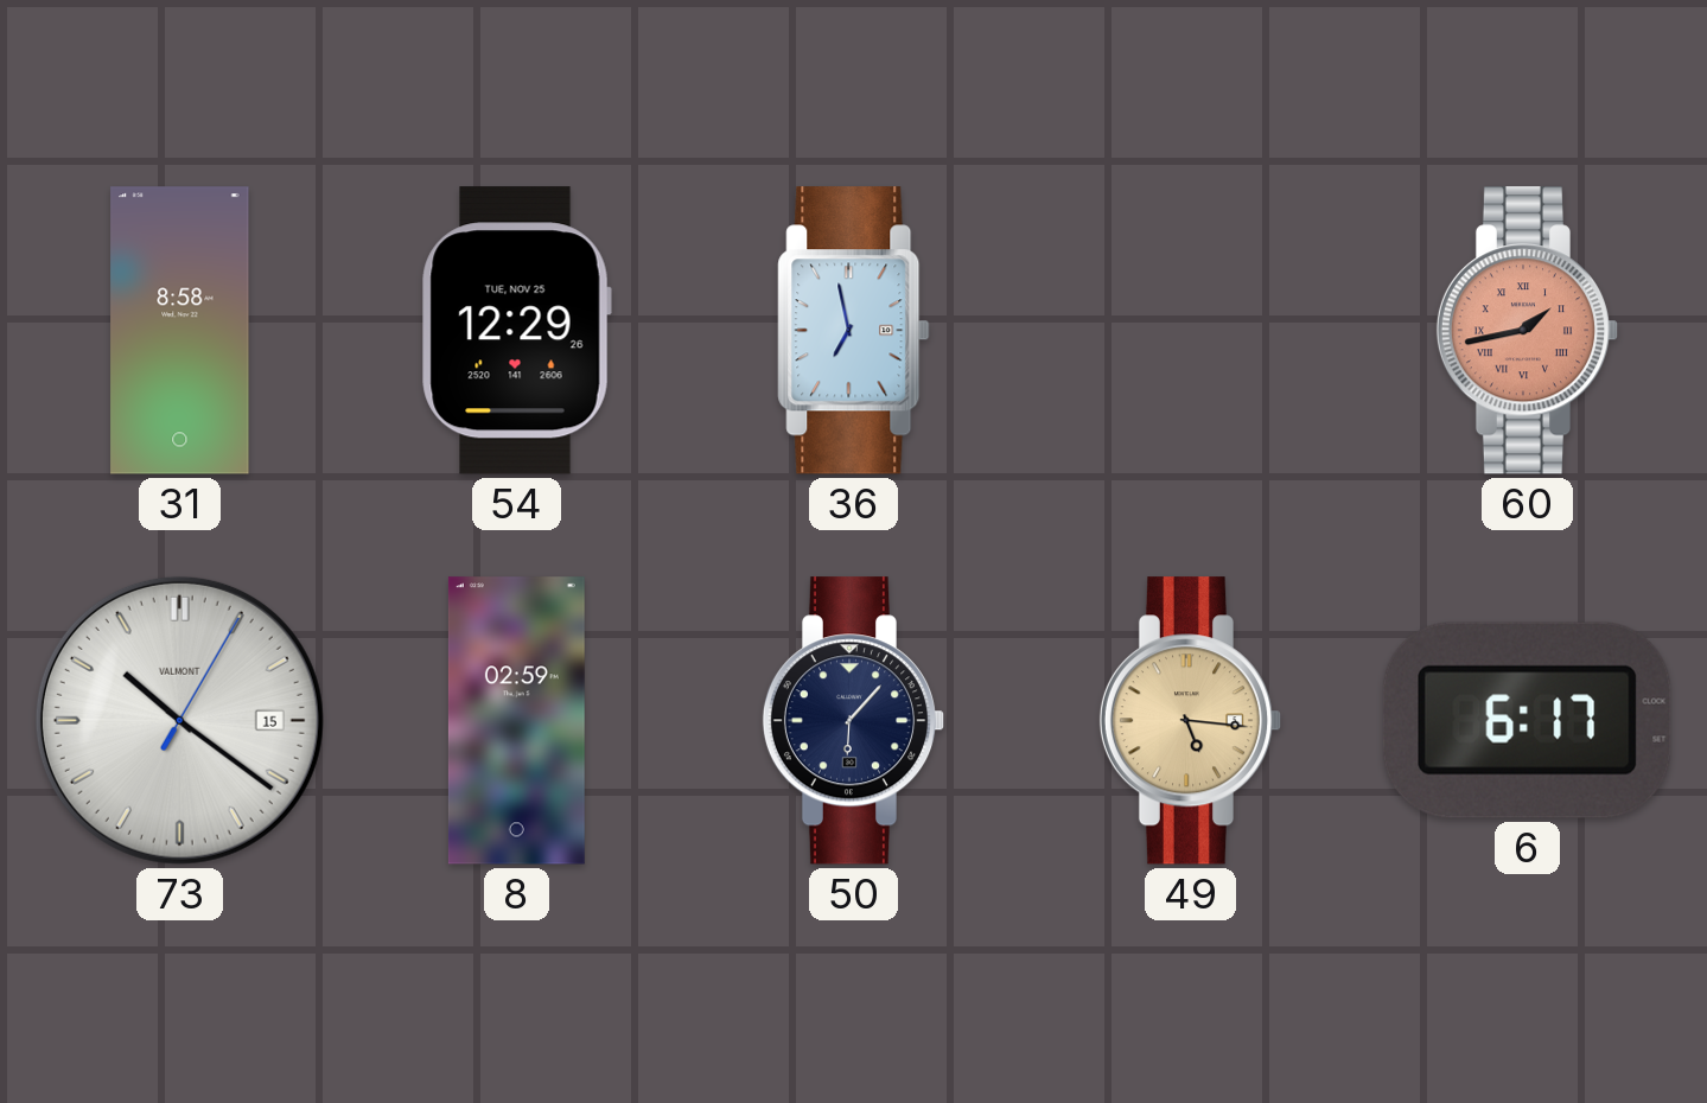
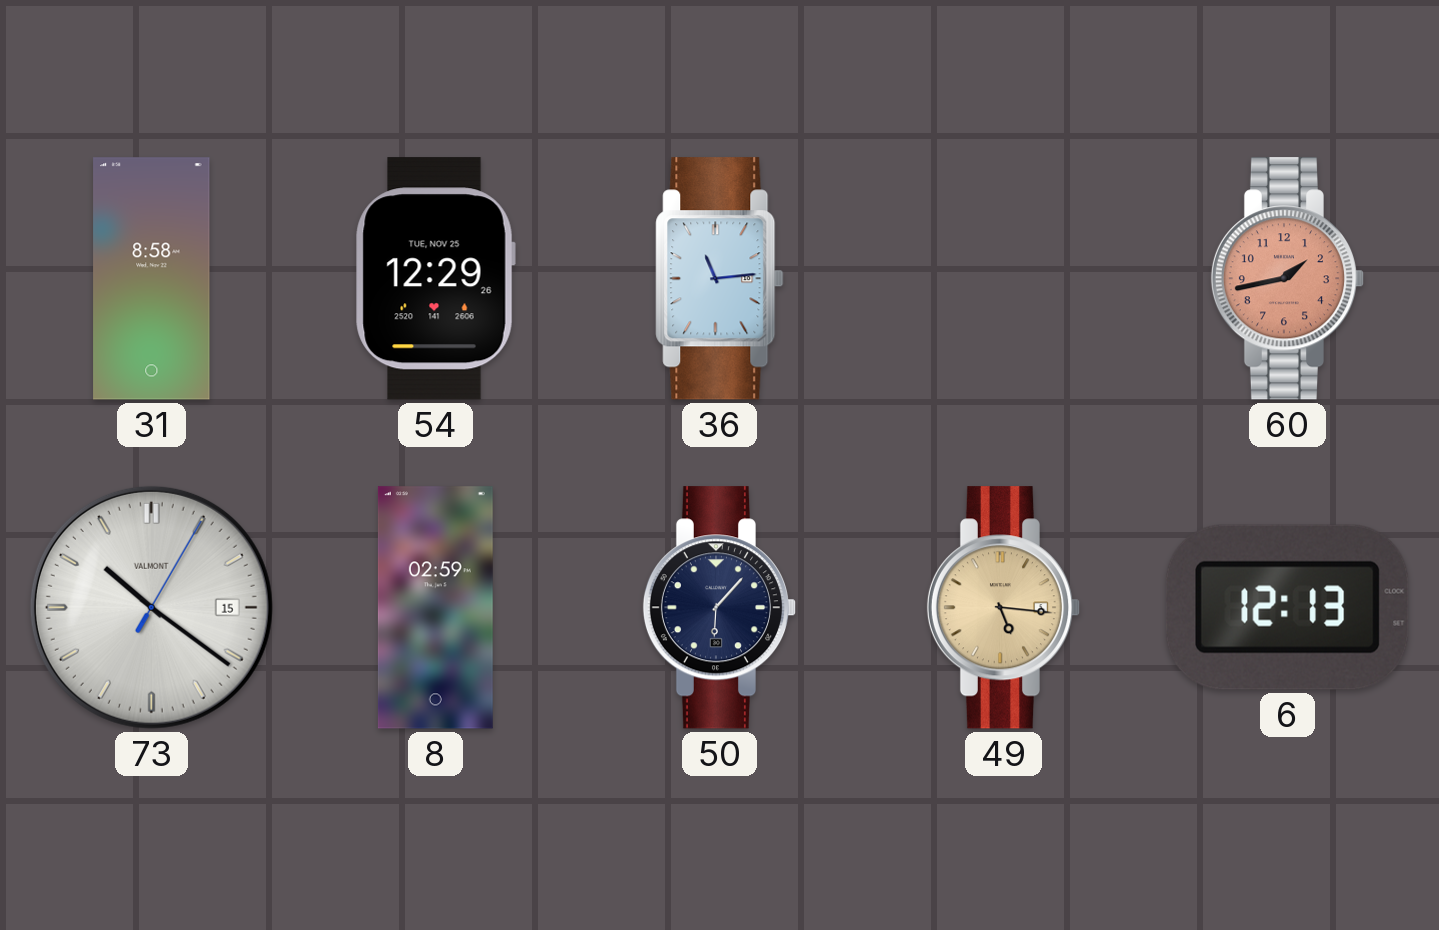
36: 6:58 -> 11:14 (720, 279)
60 numerals: Roman -> Arabic (1288, 279)
6: 6:17 -> 12:13 (1287, 607)
